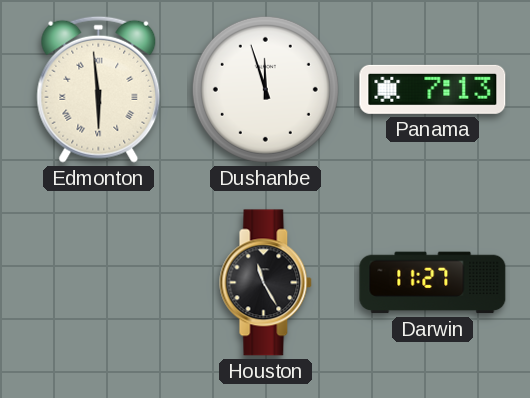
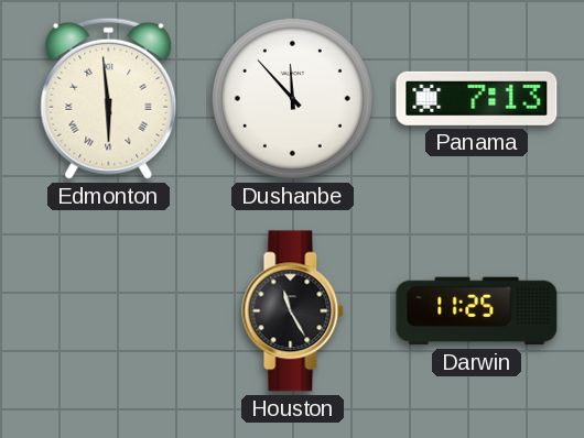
Dushanbe: 11:57 -> 11:53 (292, 98)
Darwin: 11:27 -> 11:25 (477, 311)
